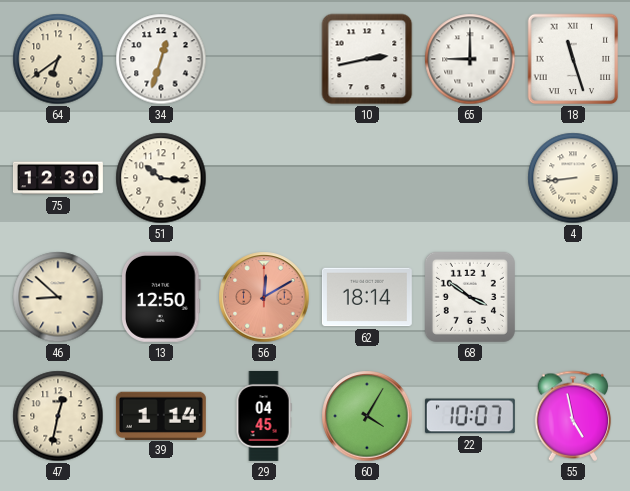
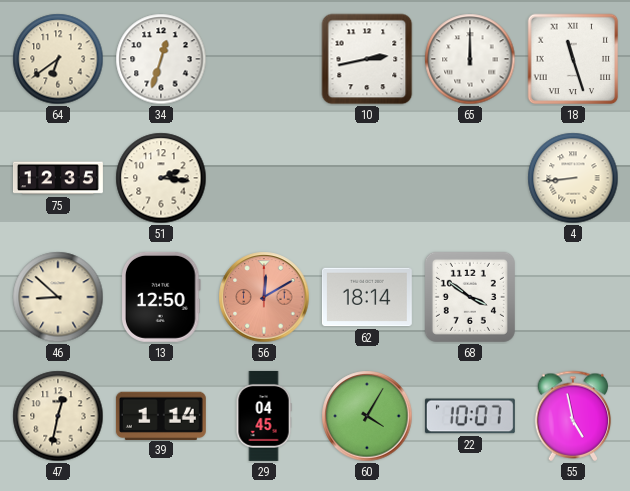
65: 9:00 -> 12:00 (470, 59)
75: 12:30 -> 12:35 (58, 178)
51: 10:16 -> 2:16 (161, 178)
